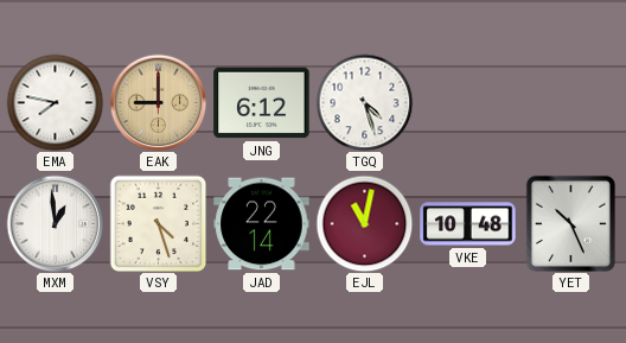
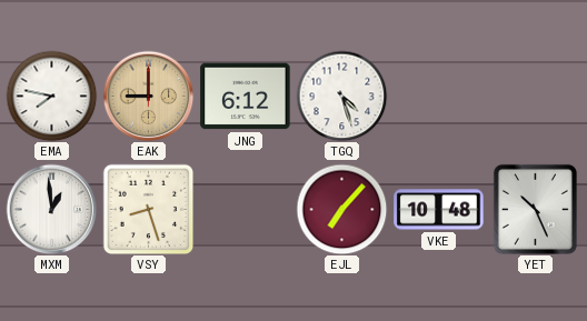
VSY: 4:27 -> 8:27 (148, 209)
JAD: 22:14 -> none (262, 224)
EJL: 11:02 -> 7:07 (341, 209)
